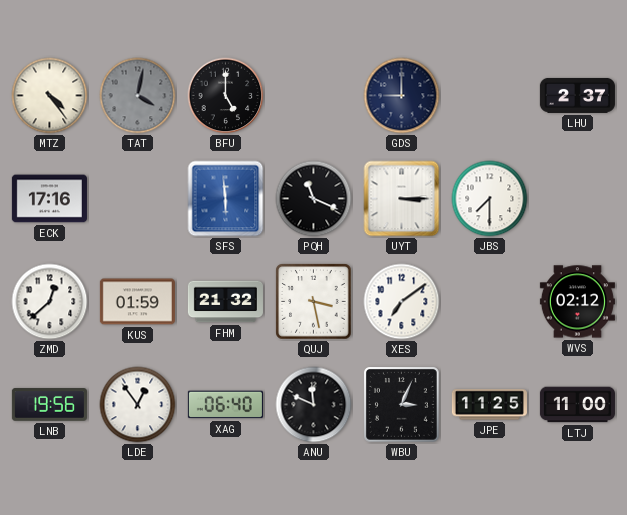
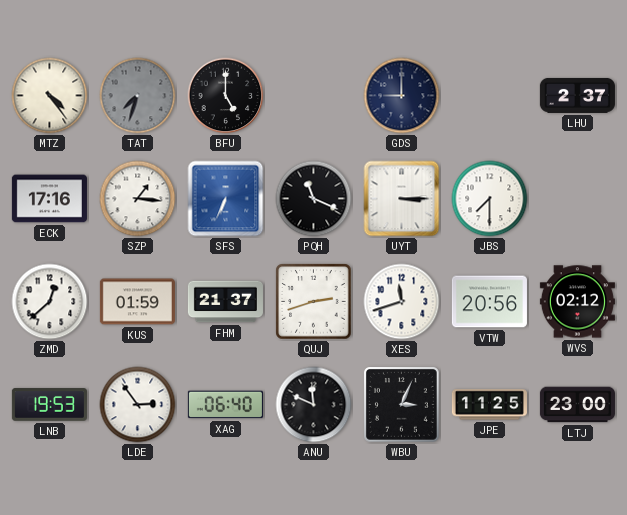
TAT: 4:02 -> 7:33 (138, 96)
SZP: none -> 1:16 (138, 199)
SFS: 5:59 -> 6:34 (226, 199)
FHM: 21:32 -> 21:37 (225, 302)
QUJ: 3:28 -> 2:42 (314, 302)
XES: 7:09 -> 11:42 (402, 302)
VTW: none -> 20:56 (489, 302)
LNB: 19:56 -> 19:53 (49, 405)
LDE: 12:54 -> 2:54 (138, 405)
LTJ: 11:00 -> 23:00 (577, 405)
